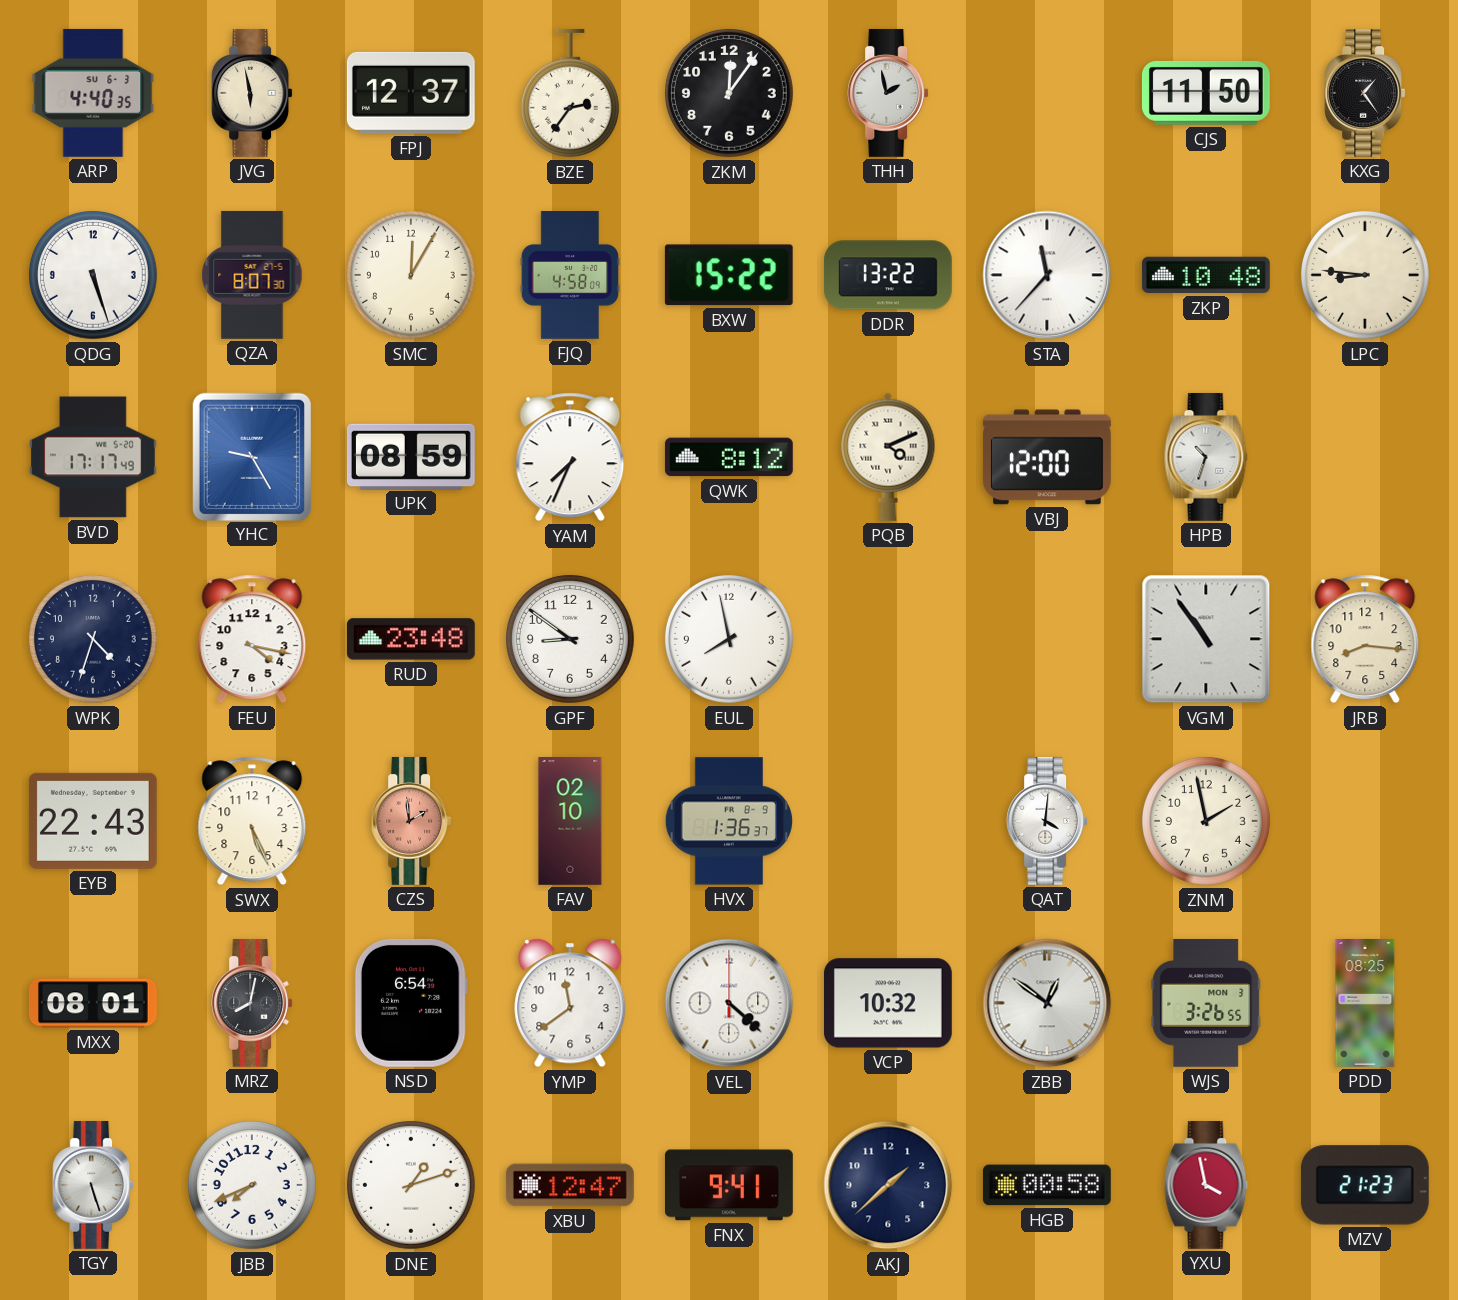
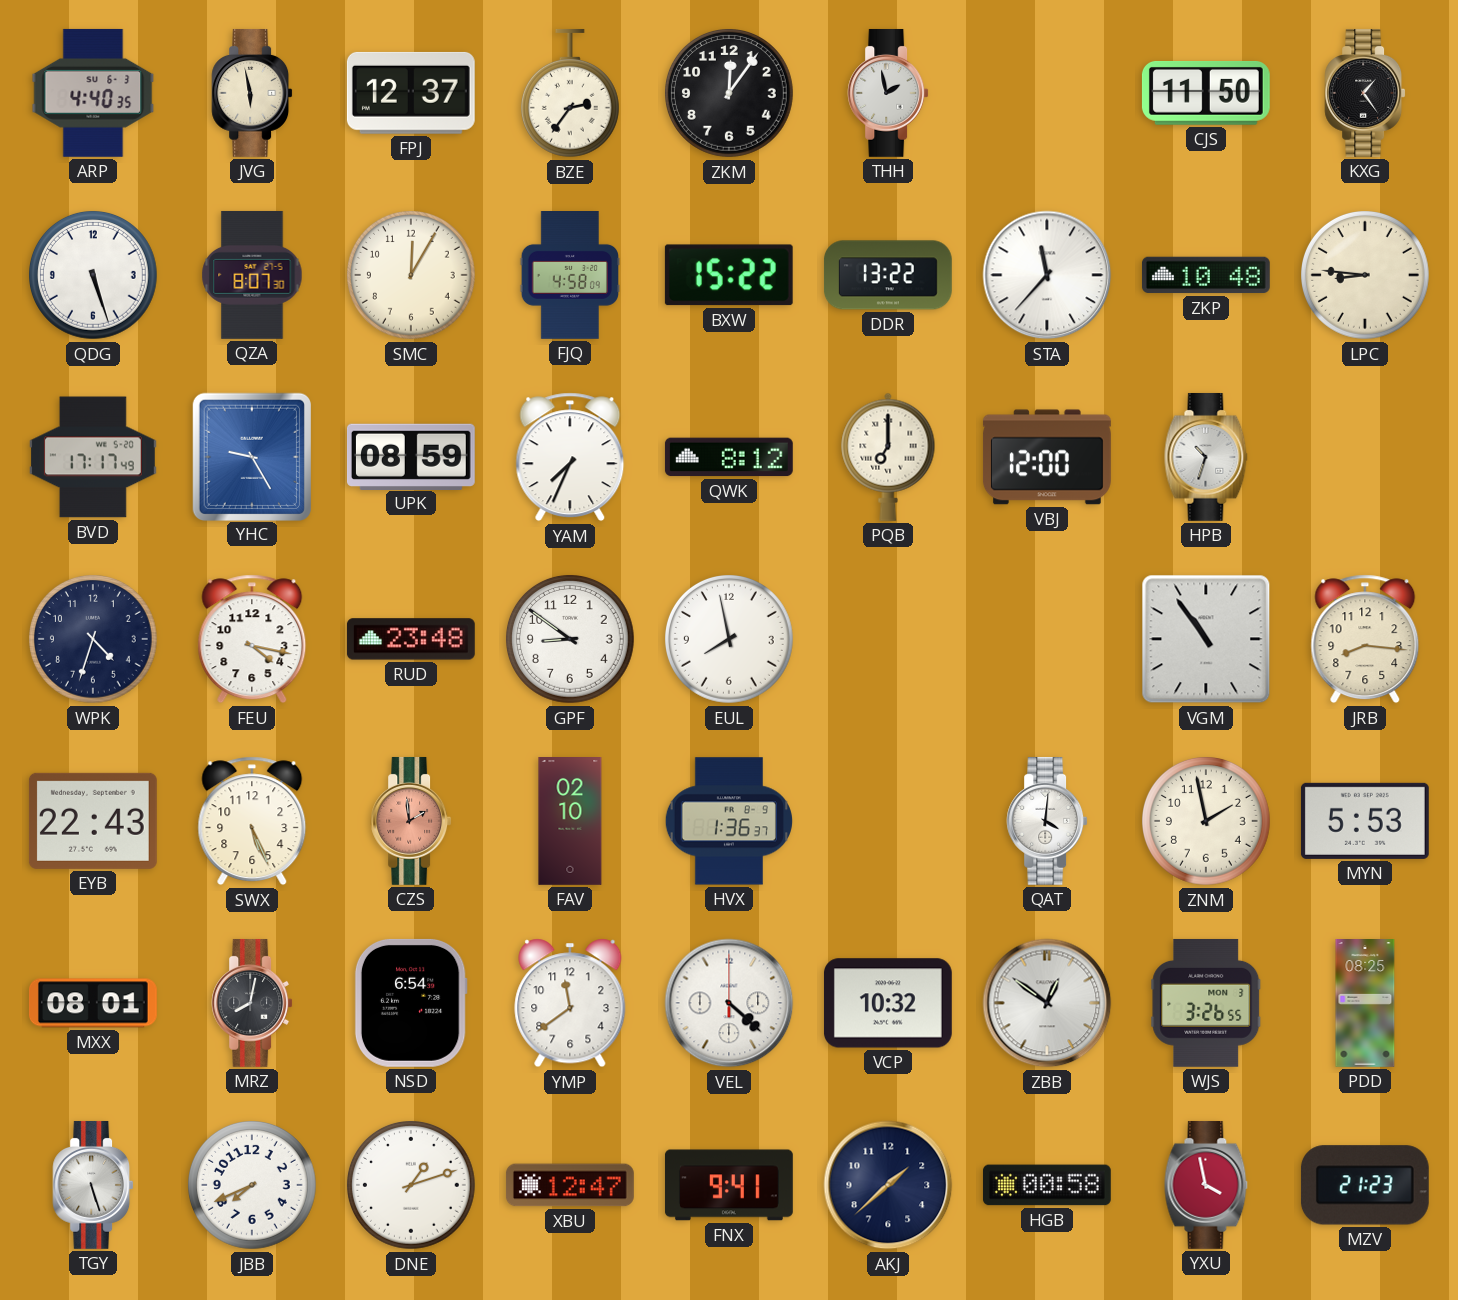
PQB: 4:11 -> 7:00 (888, 457)
MYN: none -> 5:53 (1365, 821)
